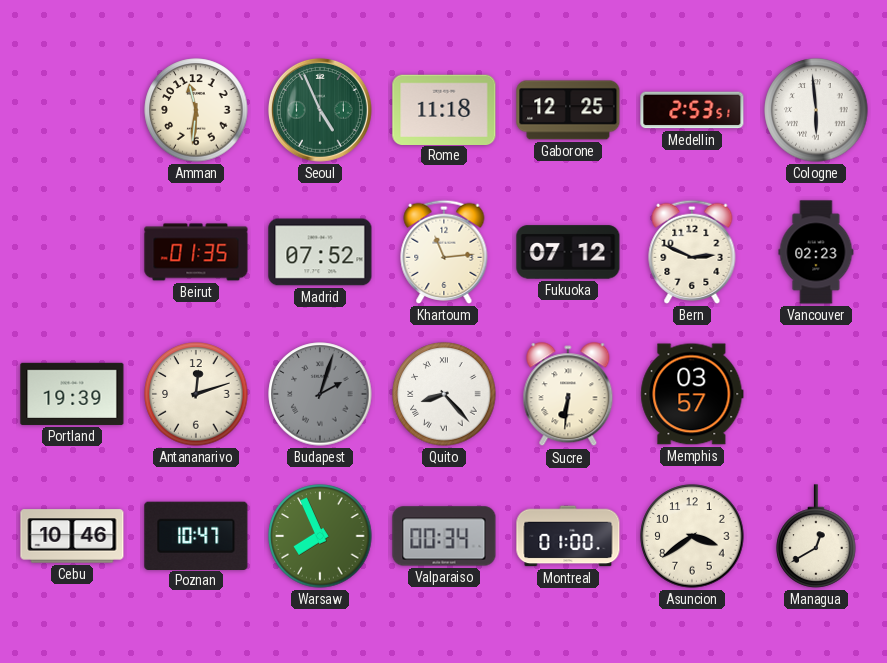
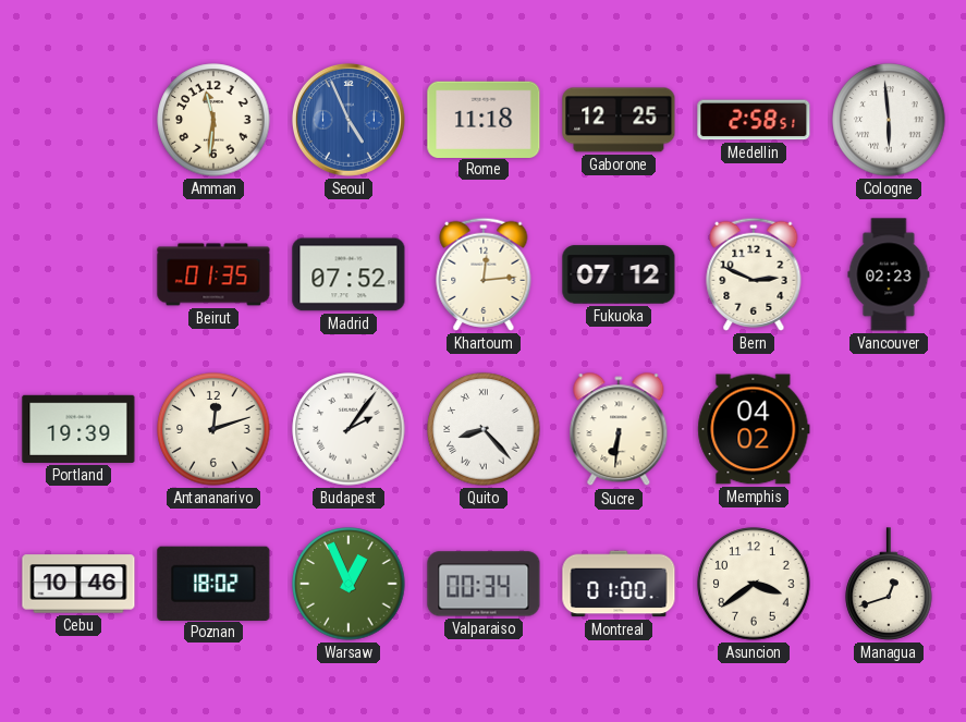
Seoul dial: green -> blue (349, 120)
Medellin: 2:53 -> 2:58 (754, 120)
Khartoum: 11:14 -> 12:14 (484, 274)
Budapest: 2:03 -> 2:06 (349, 429)
Budapest dial: grey -> white (349, 429)
Memphis: 03:57 -> 04:02 (754, 429)
Poznan: 10:47 -> 18:02 (213, 583)
Warsaw: 7:56 -> 12:56 (349, 584)
Managua: 12:40 -> 12:42 (889, 584)
